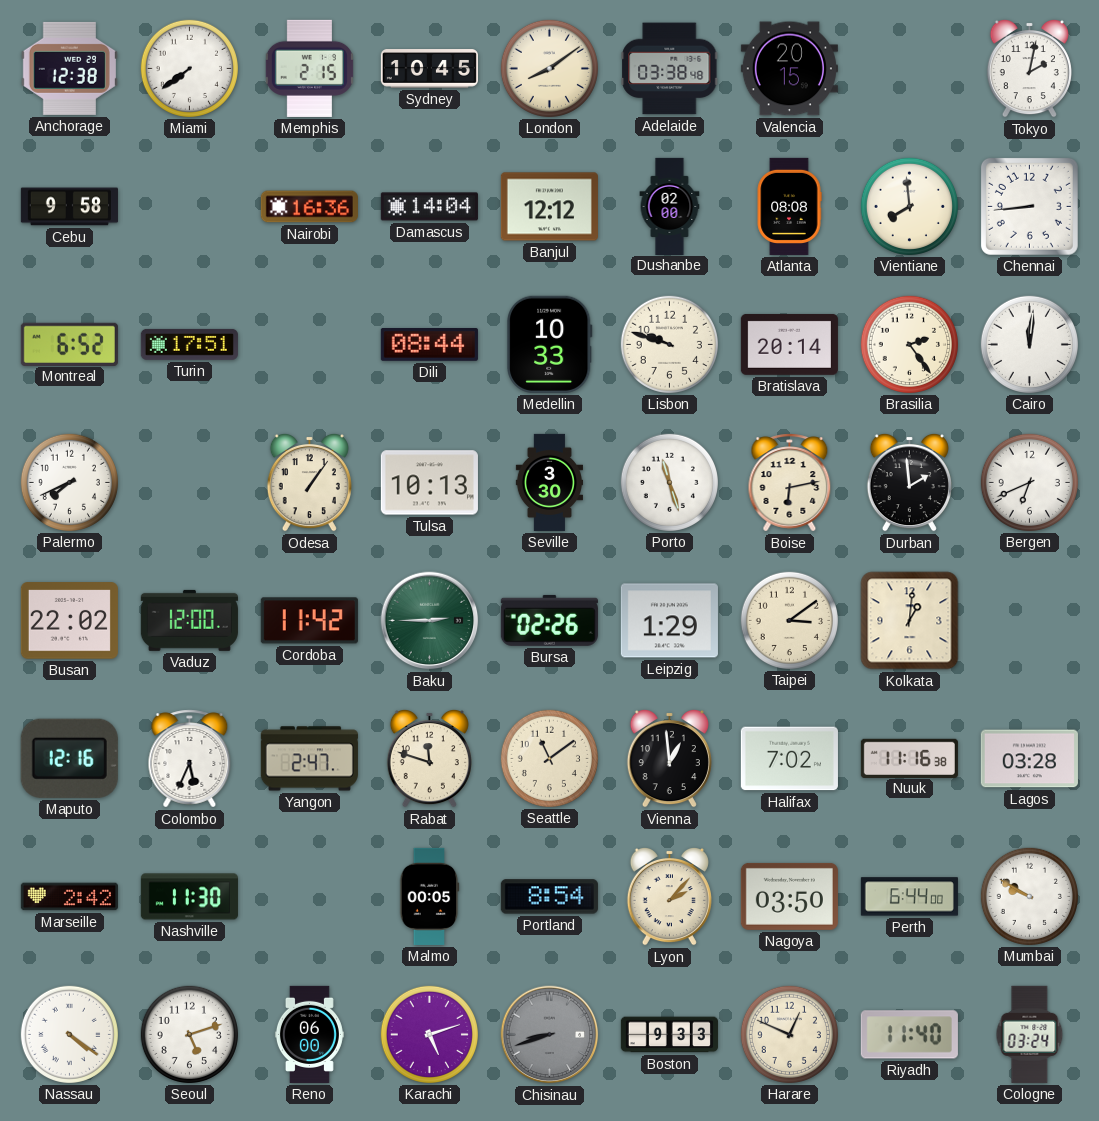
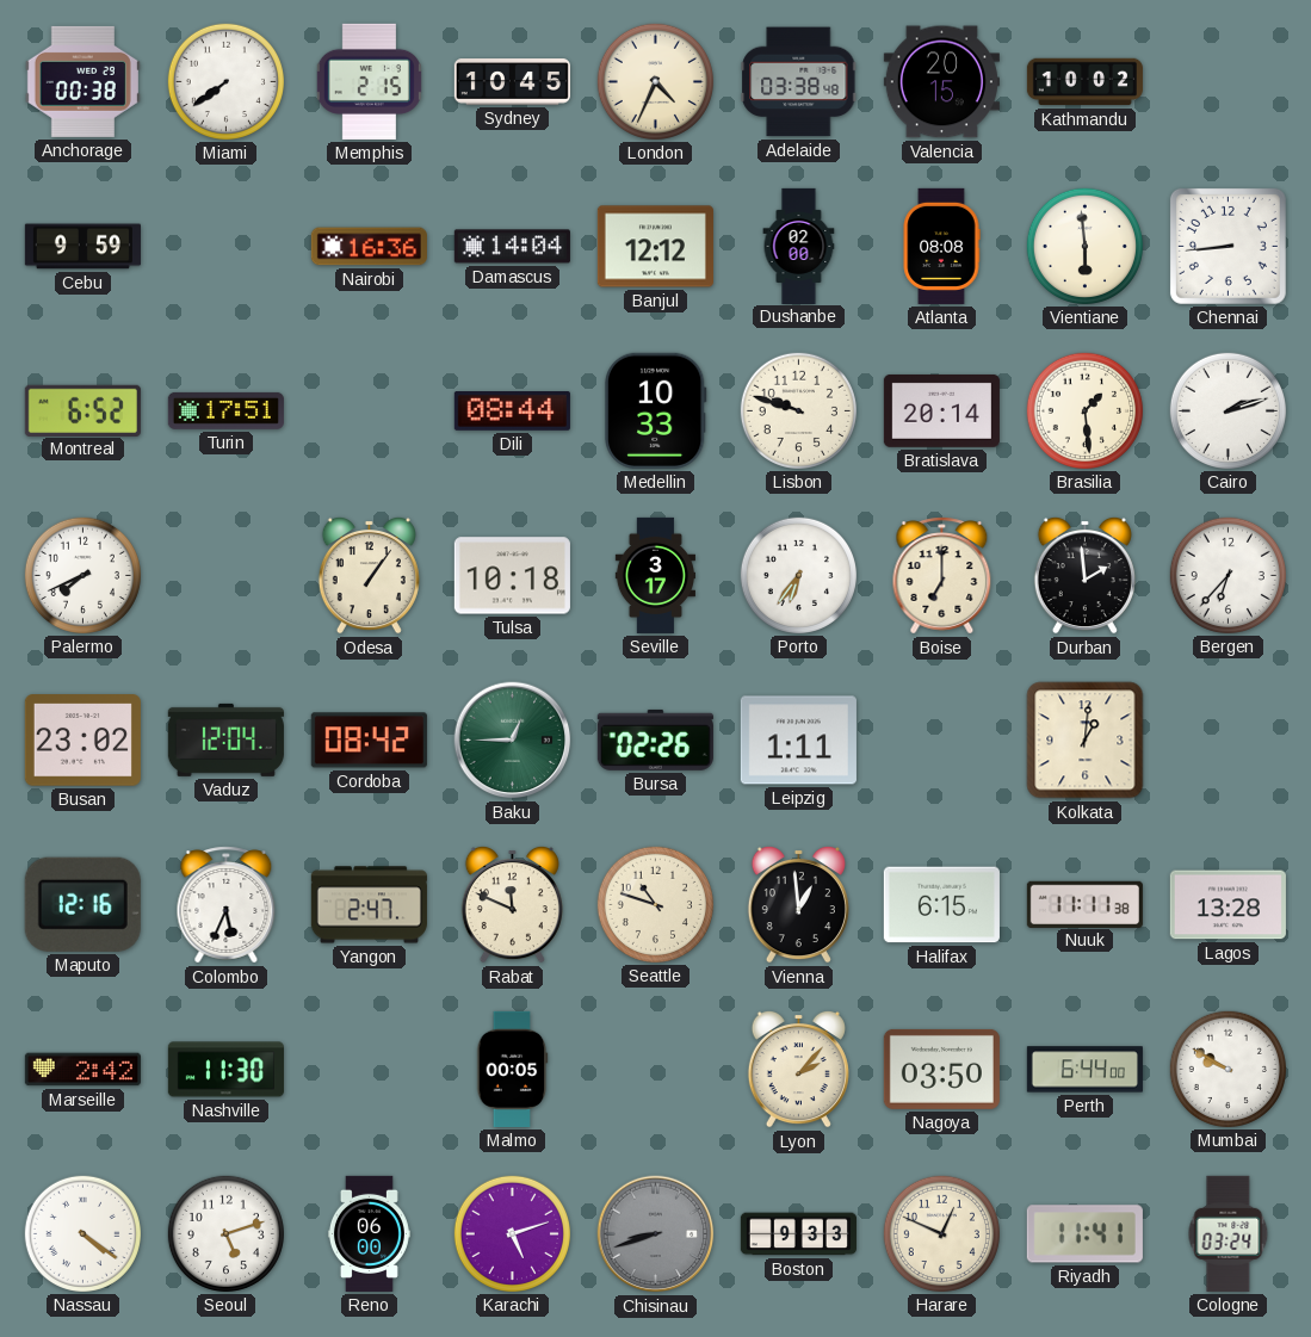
Anchorage: 12:38 -> 00:38 (82, 81)
London: 8:09 -> 4:34 (655, 81)
Kathmandu: none -> 10:02 (1084, 82)
Tokyo: 2:02 -> none (1029, 68)
Cebu: 9:58 -> 9:59 (82, 247)
Vientiane: 7:59 -> 5:59 (1084, 246)
Brasilia: 2:24 -> 1:29 (1084, 410)
Cairo: 12:01 -> 2:12 (1227, 410)
Tulsa: 10:13 -> 10:18 (512, 576)
Seville: 3:30 -> 3:17 (655, 575)
Porto: 11:27 -> 6:36 (798, 575)
Boise: 6:13 -> 7:00 (942, 576)
Bergen: 6:41 -> 6:37 (1227, 575)
Busan: 22:02 -> 23:02 (82, 741)
Vaduz: 12:00 -> 12:04 (225, 739)
Cordoba: 11:42 -> 08:42 (369, 741)
Baku: 2:45 -> 12:45 (513, 741)
Leipzig: 1:29 -> 1:11 (798, 741)
Taipei: 3:09 -> none (789, 620)
Rabat: 11:48 -> 11:49 (512, 904)
Seattle: 11:09 -> 10:48 (655, 904)
Halifax: 7:02 -> 6:15 (941, 905)
Nuuk: 11:16 -> 11:11 (1084, 904)
Lagos: 03:28 -> 13:28 (1227, 905)
Portland: 8:54 -> none (549, 897)
Riyadh: 11:40 -> 11:41 (1084, 1234)
